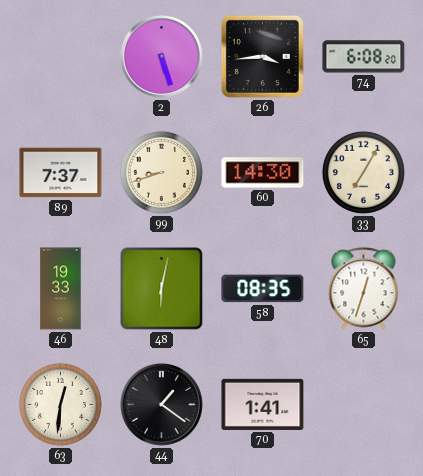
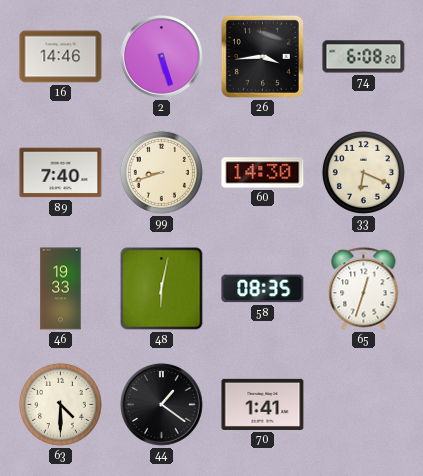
16: none -> 14:46 (61, 57)
89: 7:37 -> 7:40 (61, 173)
33: 7:05 -> 6:19 (363, 172)
63: 12:31 -> 4:30 (60, 404)
